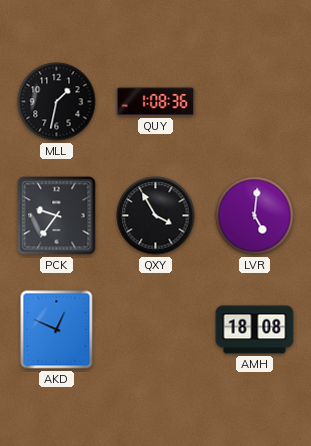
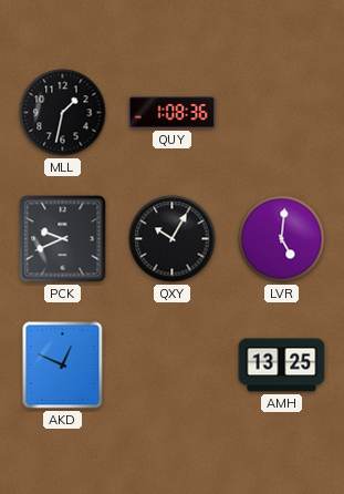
PCK: 9:36 -> 9:41 (63, 239)
QXY: 3:55 -> 10:05 (173, 239)
AMH: 18:08 -> 13:25 (282, 366)
